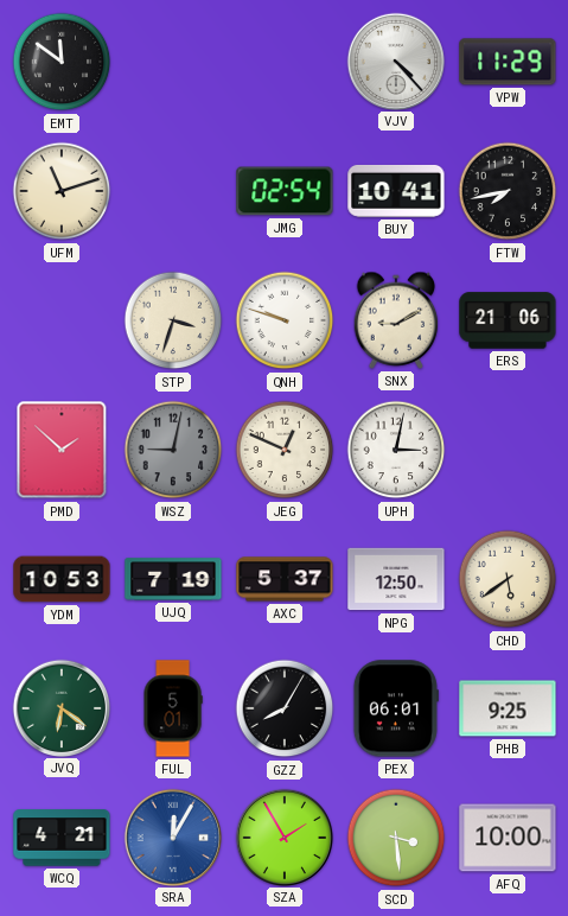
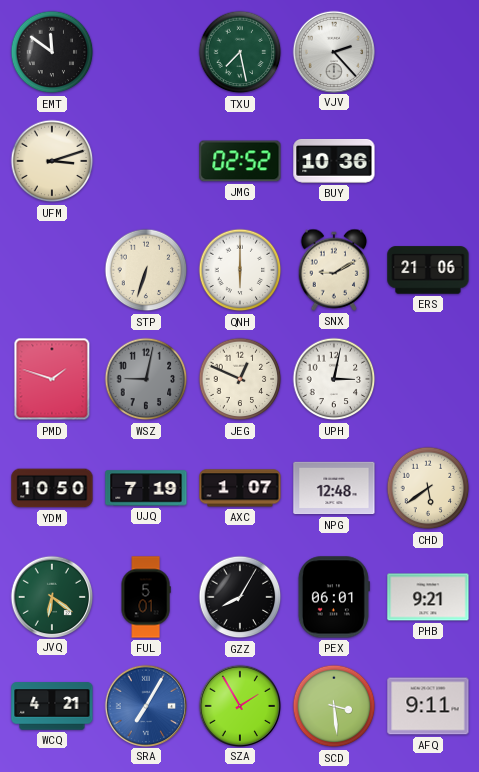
TXU: none -> 7:28 (240, 52)
VJV: 4:23 -> 2:23 (333, 51)
VPW: 11:29 -> none (508, 62)
UFM: 11:12 -> 3:12 (52, 161)
JMG: 02:54 -> 02:52 (240, 161)
BUY: 10:41 -> 10:36 (334, 161)
FTW: 7:43 -> none (508, 191)
STP: 3:33 -> 6:33 (146, 270)
QNH: 9:48 -> 6:00 (240, 270)
PMD: 1:52 -> 1:48 (52, 379)
YDM: 10:53 -> 10:50 (52, 488)
AXC: 5:37 -> 1:07 (240, 488)
NPG: 12:50 -> 12:48 (334, 488)
PHB: 9:25 -> 9:21 (428, 597)
SRA: 12:05 -> 7:05 (145, 705)
AFQ: 10:00 -> 9:11 (428, 706)
